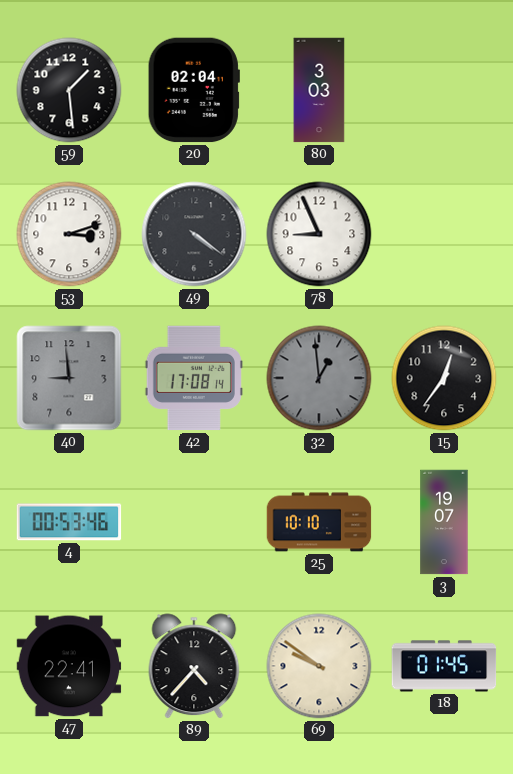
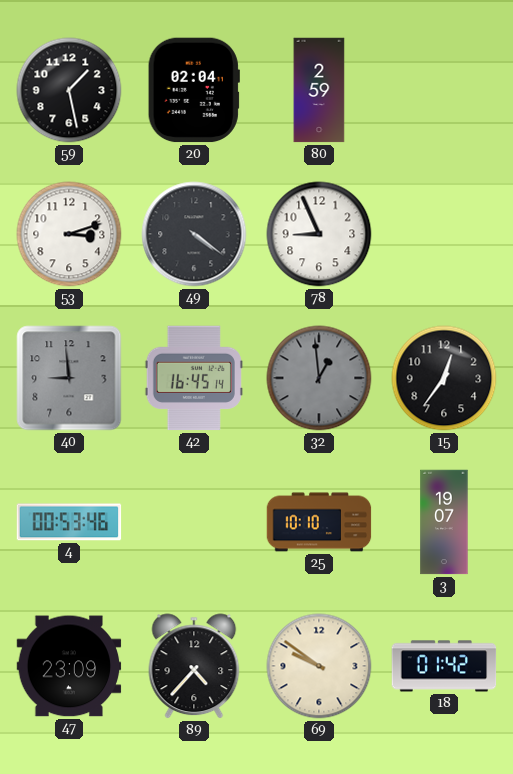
59: 1:29 -> 1:28 (69, 90)
80: 3:03 -> 2:59 (319, 90)
42: 17:08 -> 16:45 (194, 378)
47: 22:41 -> 23:09 (69, 666)
18: 01:45 -> 01:42 (444, 666)
